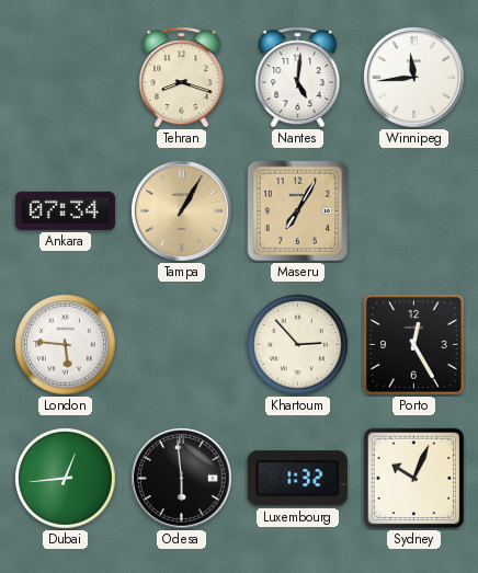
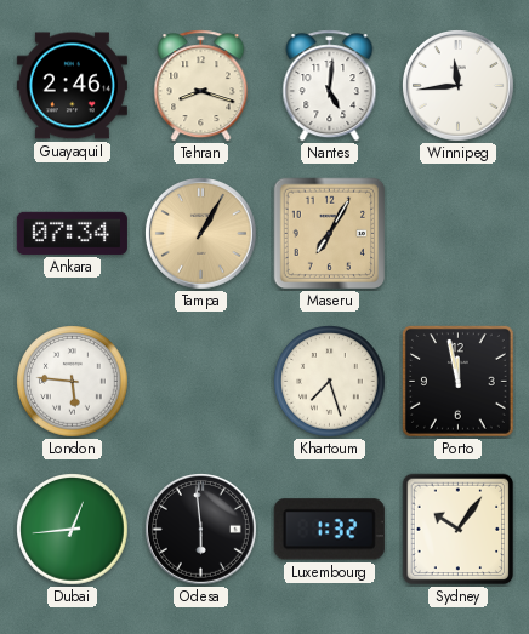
Guayaquil: none -> 2:46 (72, 86)
Khartoum: 2:53 -> 7:27 (330, 382)
Porto: 12:25 -> 11:58 (457, 381)
Sydney: 10:04 -> 10:06 (459, 530)
